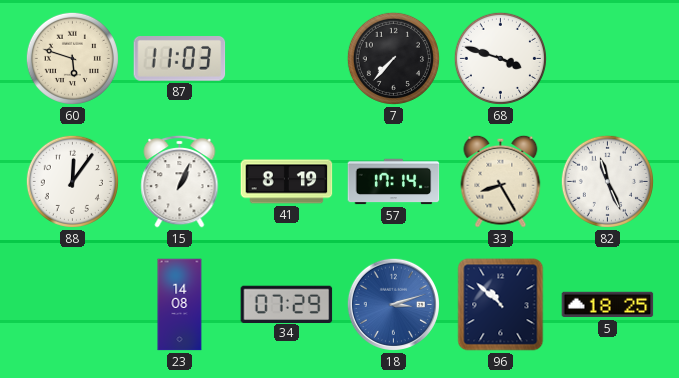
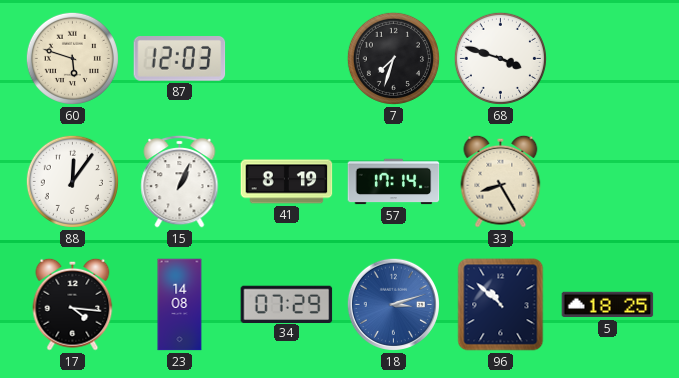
87: 11:03 -> 12:03 (180, 59)
7: 7:37 -> 7:33 (393, 58)
82: 11:26 -> none (607, 181)
17: none -> 4:16 (73, 304)
